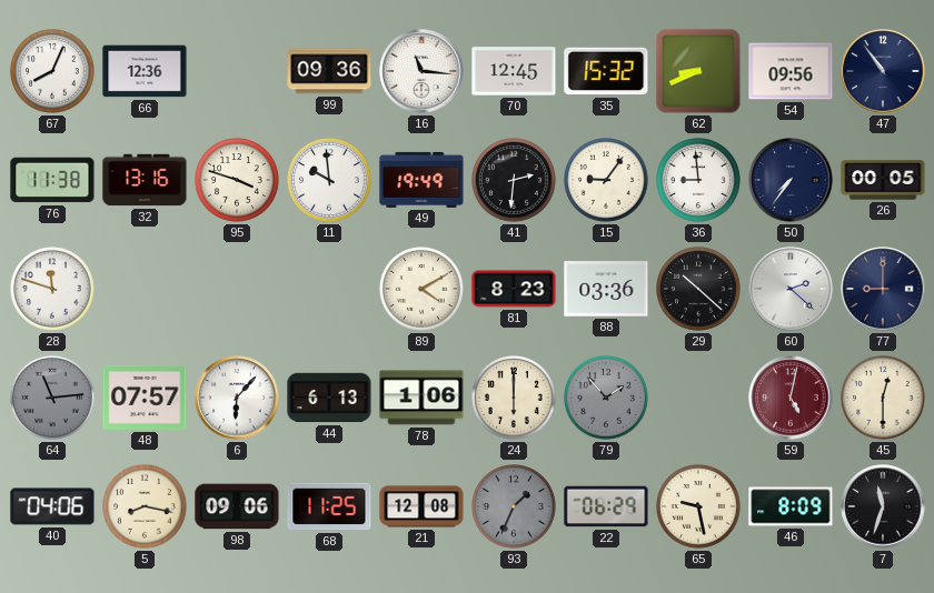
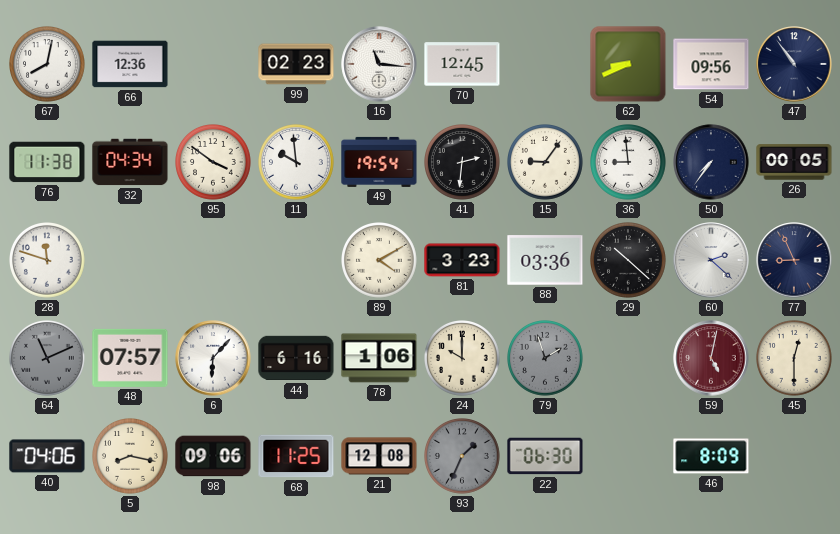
67: 8:04 -> 8:02 (48, 65)
99: 09:36 -> 02:23 (296, 64)
35: 15:32 -> none (606, 71)
32: 13:16 -> 04:34 (130, 162)
95: 3:48 -> 3:51 (214, 163)
49: 19:49 -> 19:54 (379, 162)
81: 8:23 -> 3:23 (462, 260)
77: 9:00 -> 8:56 (794, 260)
64: 11:14 -> 11:11 (48, 359)
44: 6:13 -> 6:16 (296, 358)
24: 6:00 -> 10:00 (463, 359)
79: 1:53 -> 1:57 (546, 359)
22: 06:29 -> 06:30 (545, 456)
65: 9:28 -> none (699, 507)
7: 11:33 -> none (883, 506)
